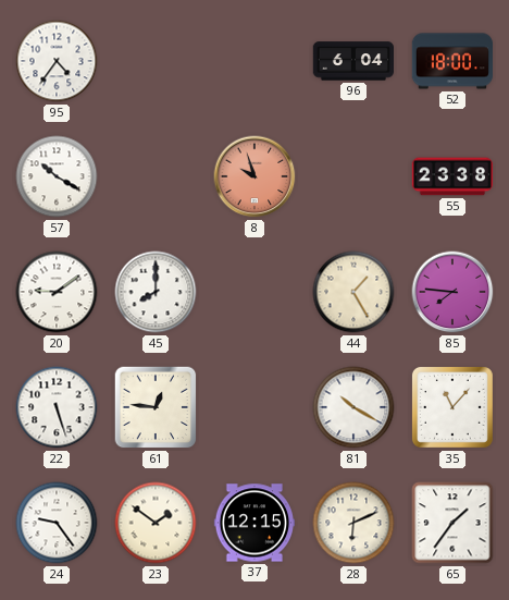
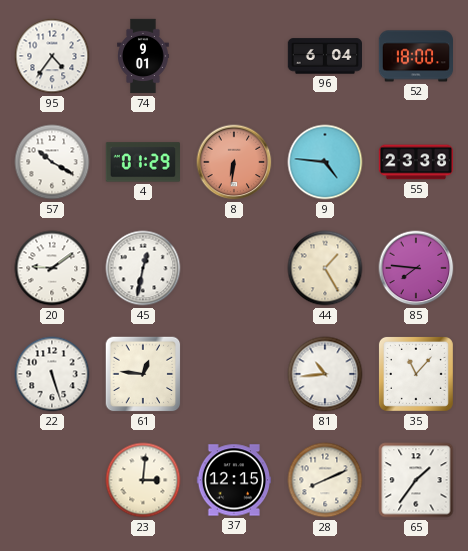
74: none -> 9:01 (143, 56)
4: none -> 01:29 (142, 162)
8: 9:57 -> 6:31 (234, 162)
9: none -> 4:46 (325, 162)
45: 8:00 -> 12:32 (143, 268)
81: 10:20 -> 10:44 (325, 374)
24: 9:24 -> none (57, 523)
23: 1:51 -> 3:01 (143, 480)
28: 6:11 -> 8:11 (325, 480)
